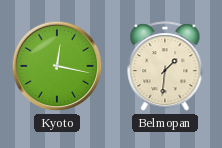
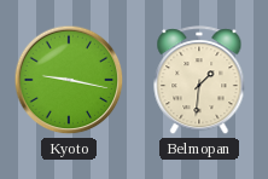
Kyoto: 12:17 -> 9:17 (69, 80)
